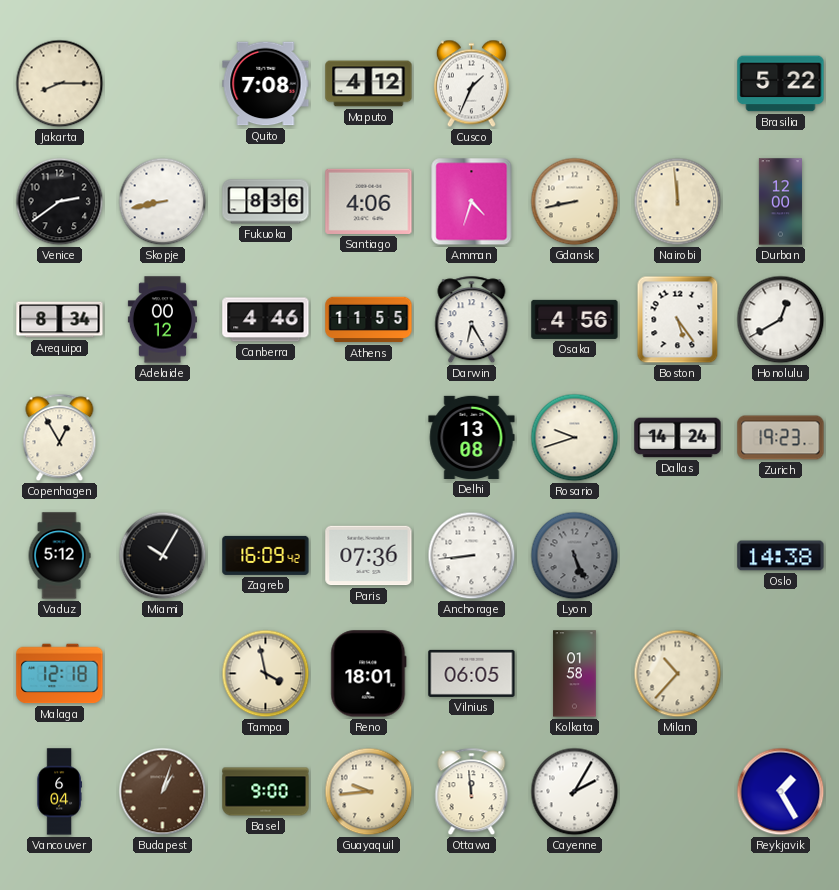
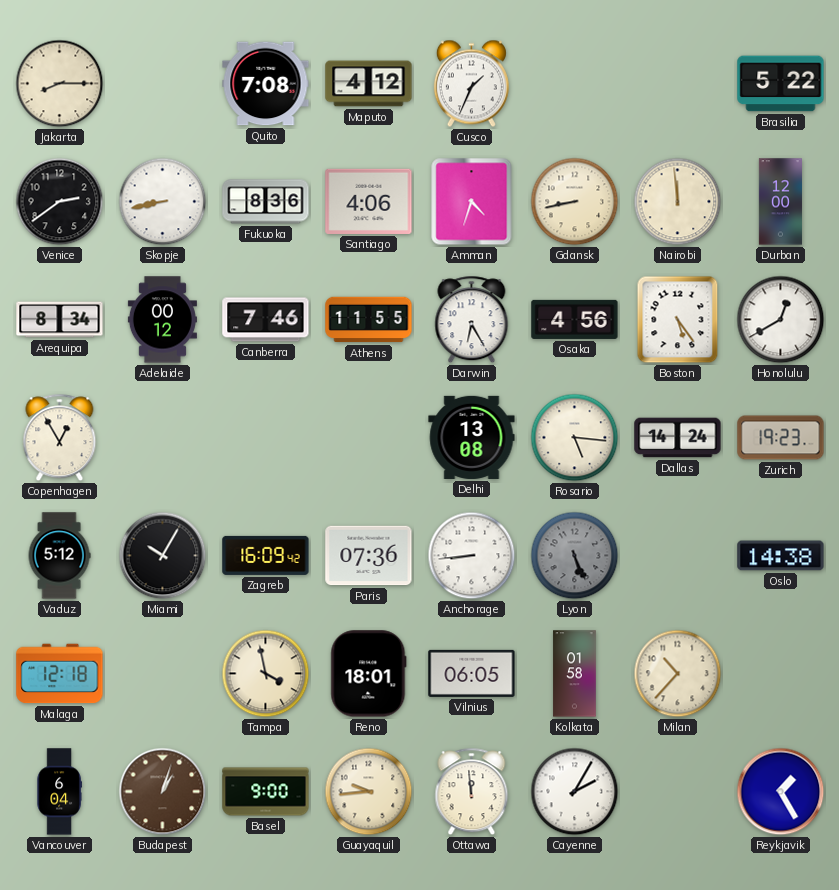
Canberra: 4:46 -> 7:46 (266, 320)
Rosario: 9:42 -> 5:16 (575, 438)
